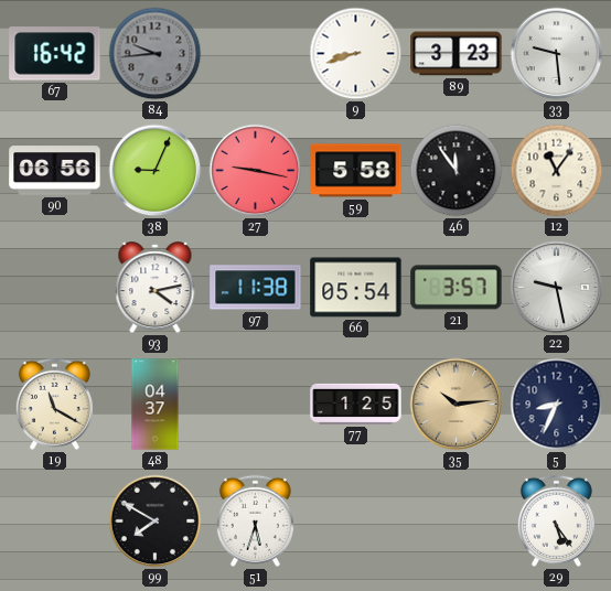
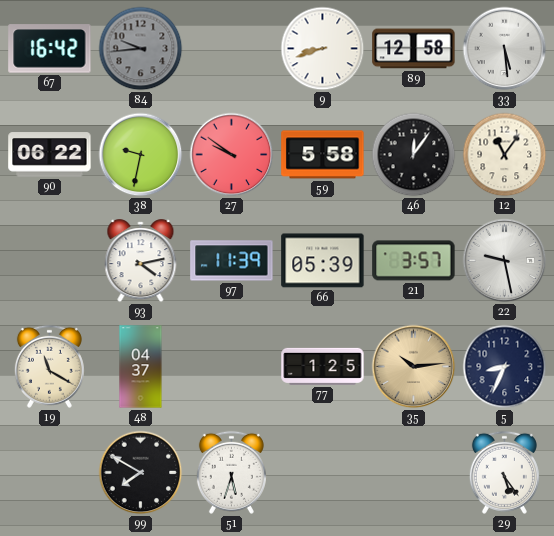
89: 3:23 -> 12:58 (414, 49)
33: 9:29 -> 5:29 (505, 49)
90: 06:56 -> 06:22 (50, 155)
38: 9:04 -> 9:32 (141, 155)
27: 9:17 -> 9:51 (232, 155)
46: 11:54 -> 12:06 (414, 155)
97: 11:38 -> 11:39 (232, 261)
66: 05:54 -> 05:39 (323, 261)
